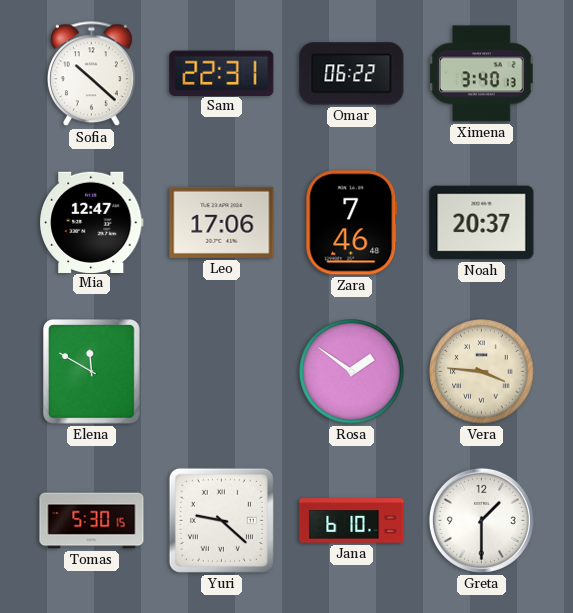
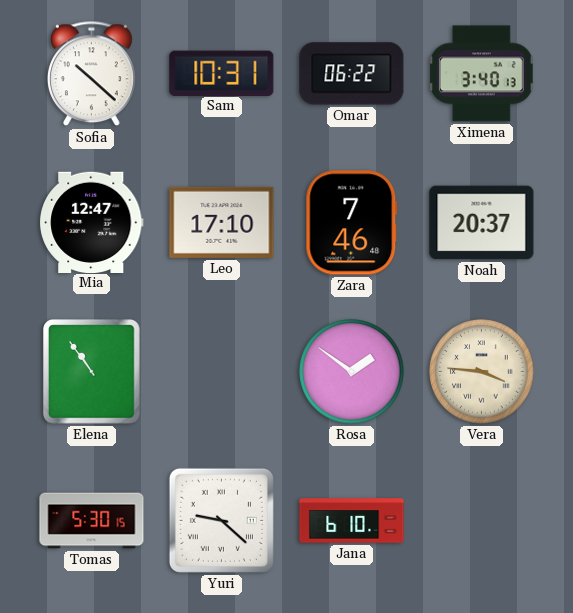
Sam: 22:31 -> 10:31 (222, 73)
Leo: 17:06 -> 17:10 (222, 222)
Elena: 11:50 -> 10:54 (92, 372)
Greta: 1:30 -> none (481, 520)
